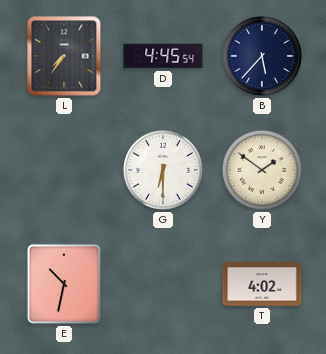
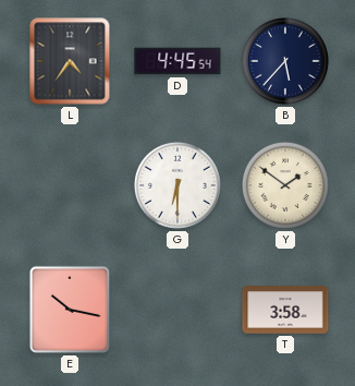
L: 7:36 -> 4:36 (70, 61)
E: 10:32 -> 10:17 (70, 310)
T: 4:02 -> 3:58 (285, 311)
